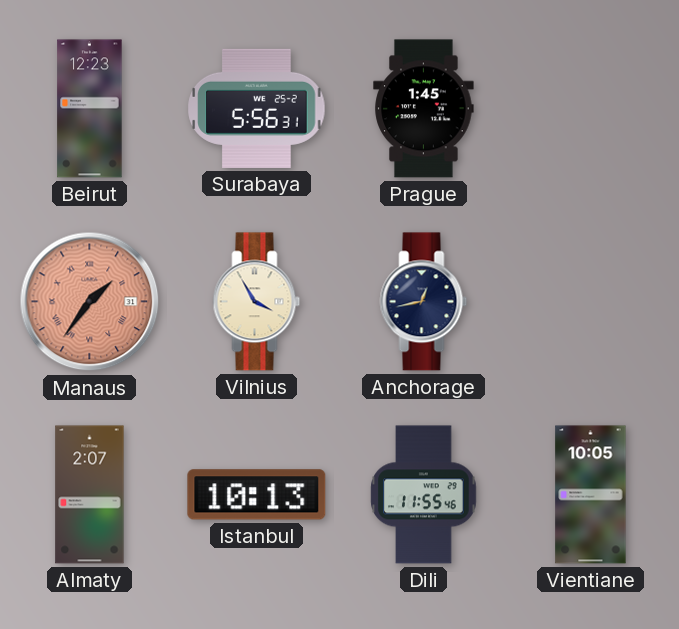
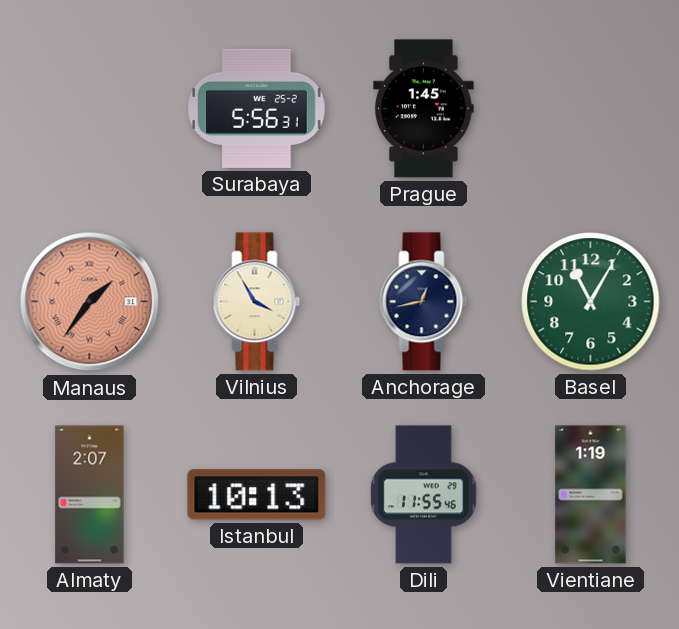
Beirut: 12:23 -> none (90, 109)
Basel: none -> 11:05 (591, 302)
Vientiane: 10:05 -> 1:19 (591, 495)
